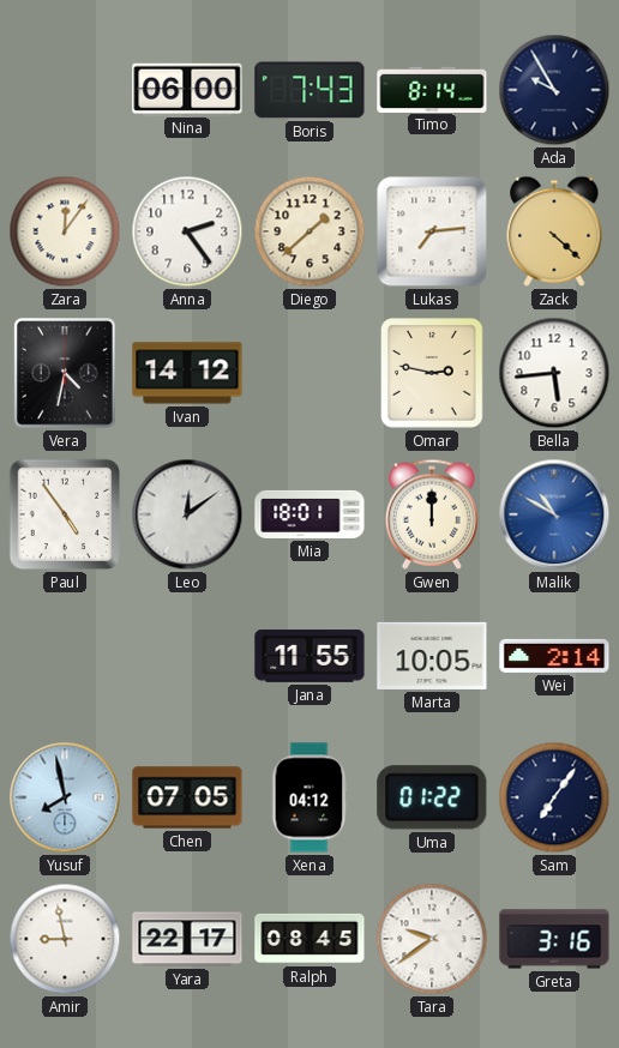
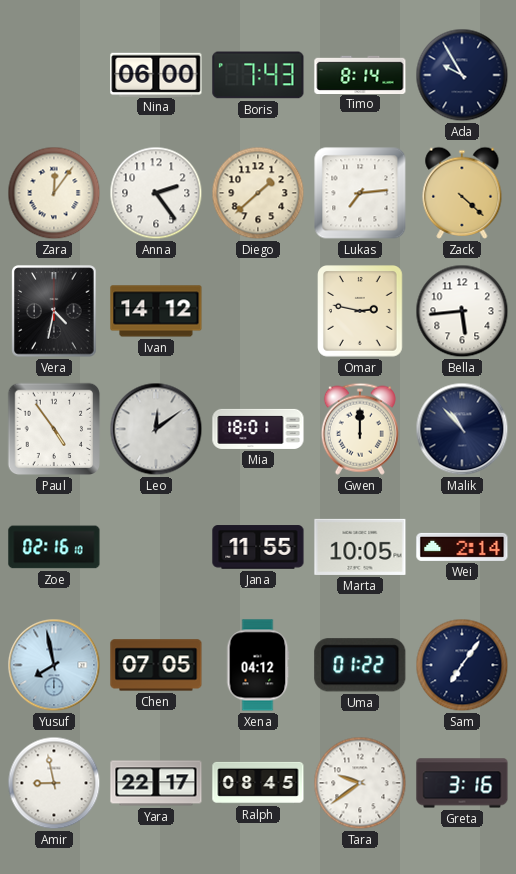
Malik: 10:50 -> 10:53 (462, 429)
Malik dial: blue -> navy (462, 429)
Zoe: none -> 02:16 (54, 547)
